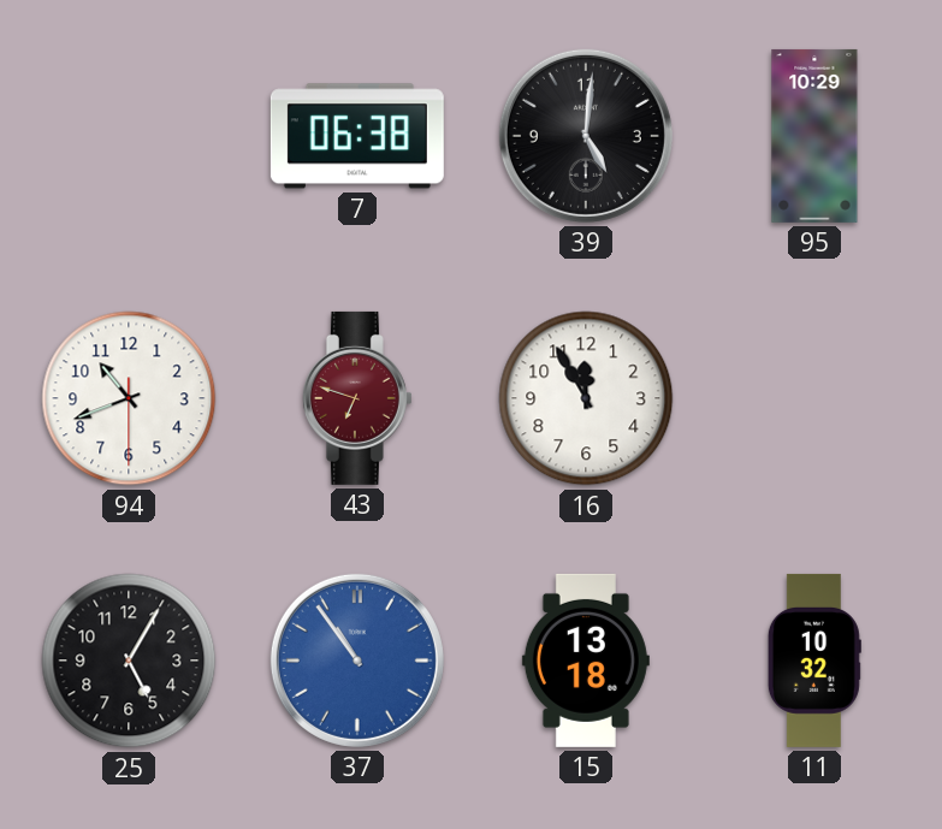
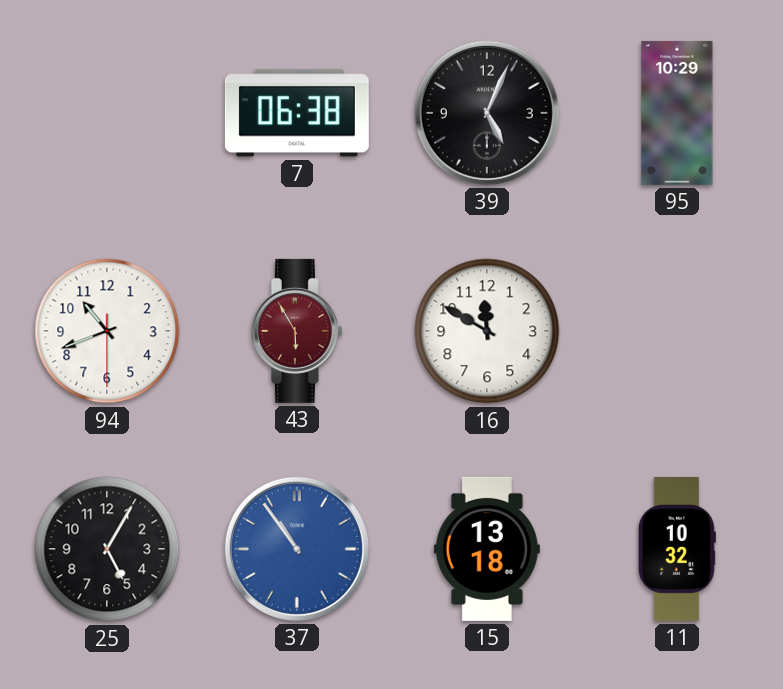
39: 5:01 -> 5:04 (487, 113)
43: 6:48 -> 5:55 (297, 331)
16: 11:55 -> 11:50 (487, 331)
